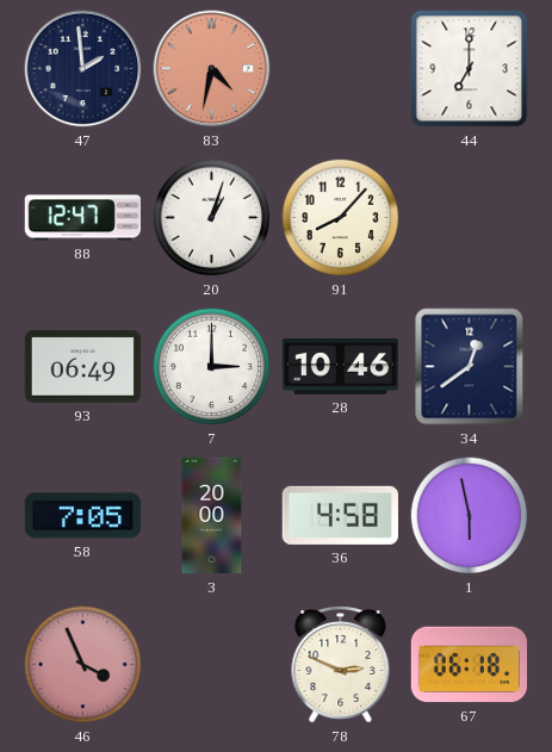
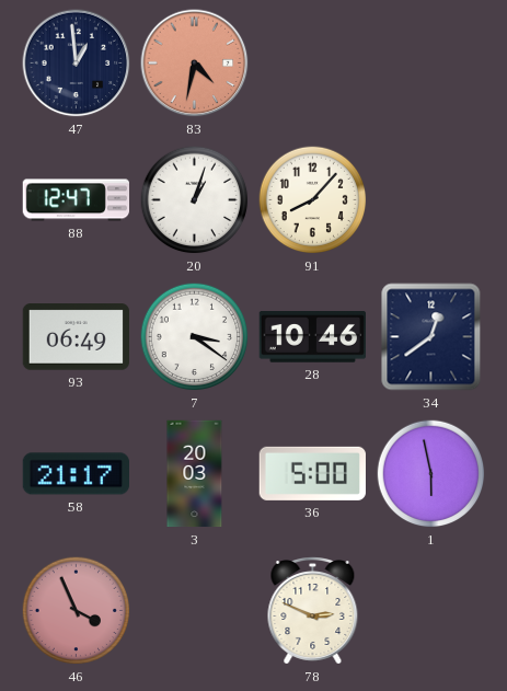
47: 1:59 -> 12:59 (77, 64)
44: 7:00 -> none (470, 69)
7: 3:00 -> 3:21 (195, 337)
58: 7:05 -> 21:17 (76, 474)
3: 20:00 -> 20:03 (195, 474)
36: 4:58 -> 5:00 (312, 473)
67: 06:18 -> none (470, 665)
